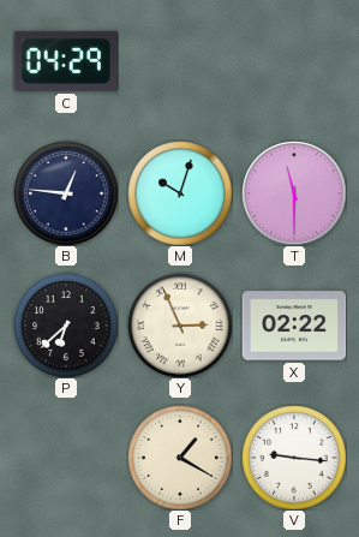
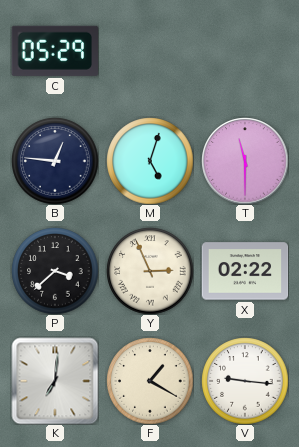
C: 04:29 -> 05:29 (54, 51)
M: 10:03 -> 5:03 (150, 161)
P: 6:38 -> 3:38 (55, 271)
K: none -> 7:01 (55, 381)
